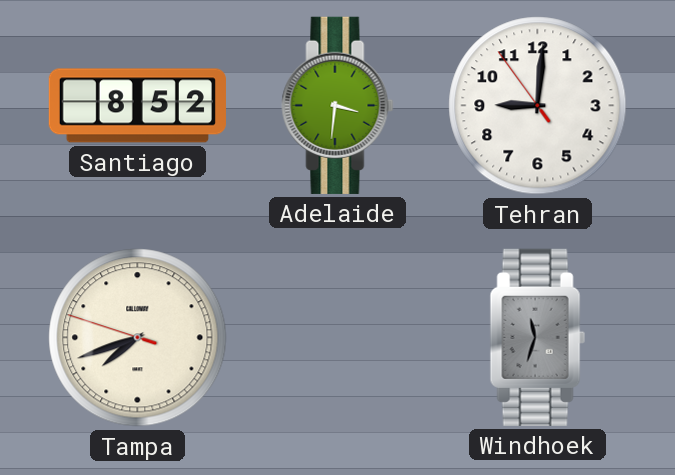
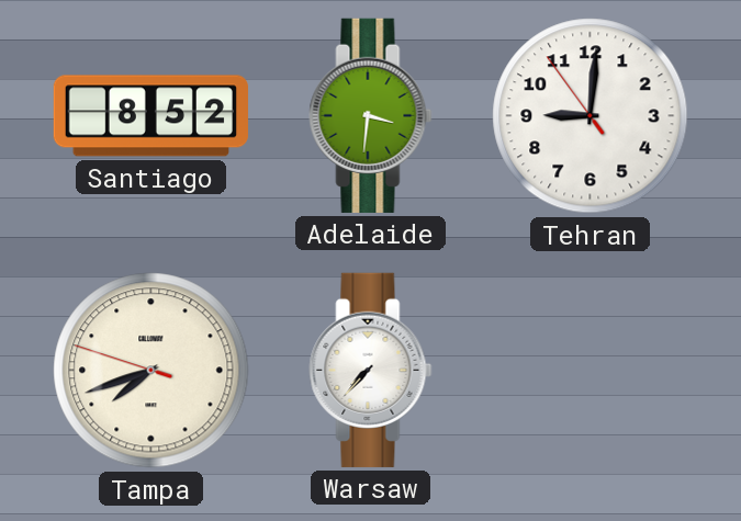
Warsaw: none -> 7:37 (371, 370)
Windhoek: 11:33 -> none (537, 337)
